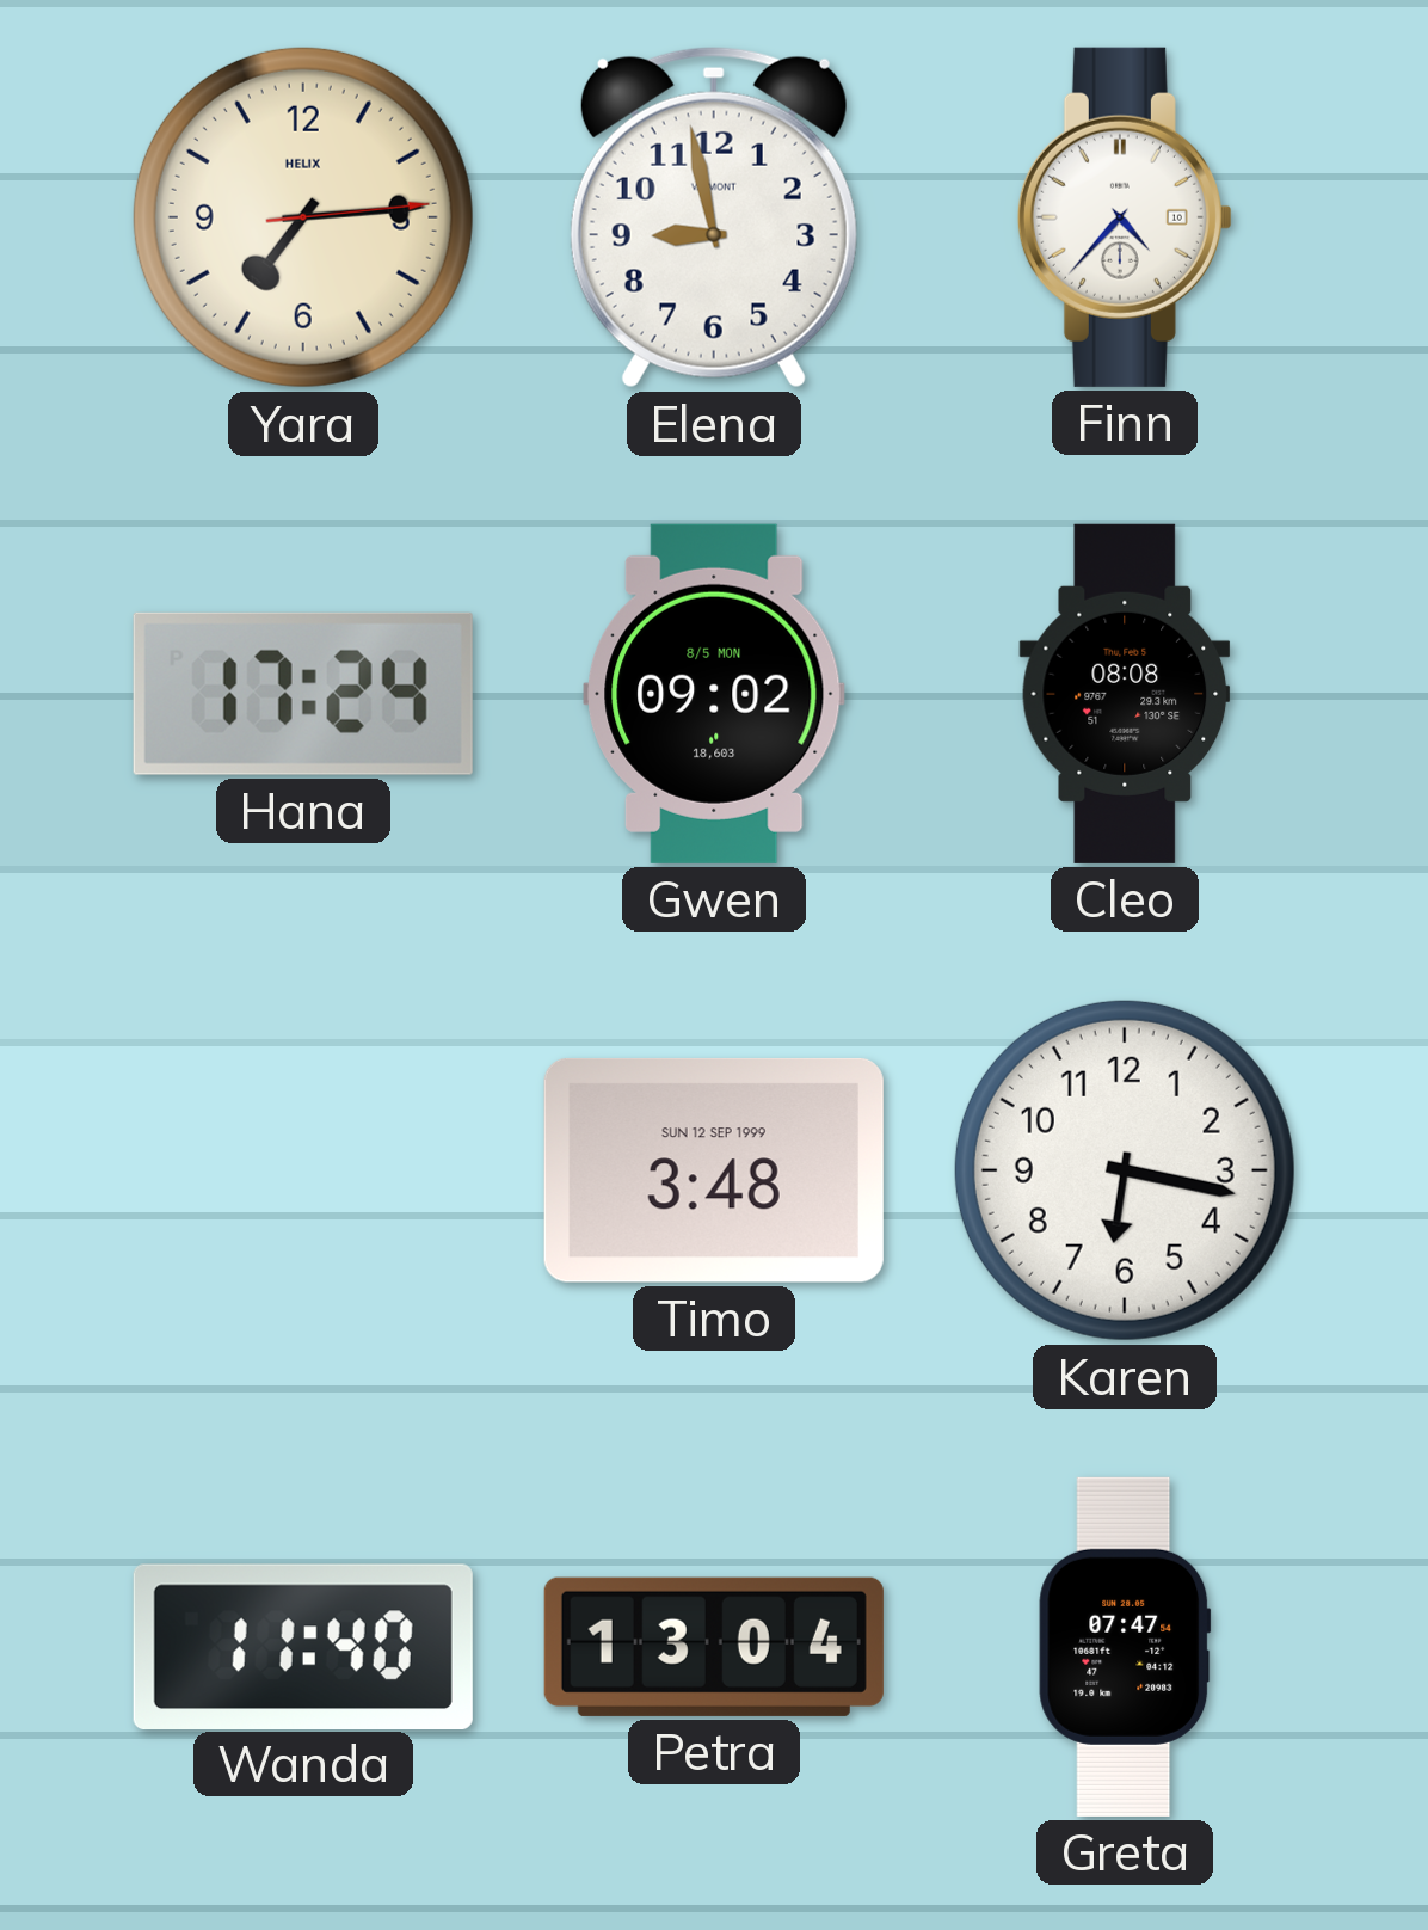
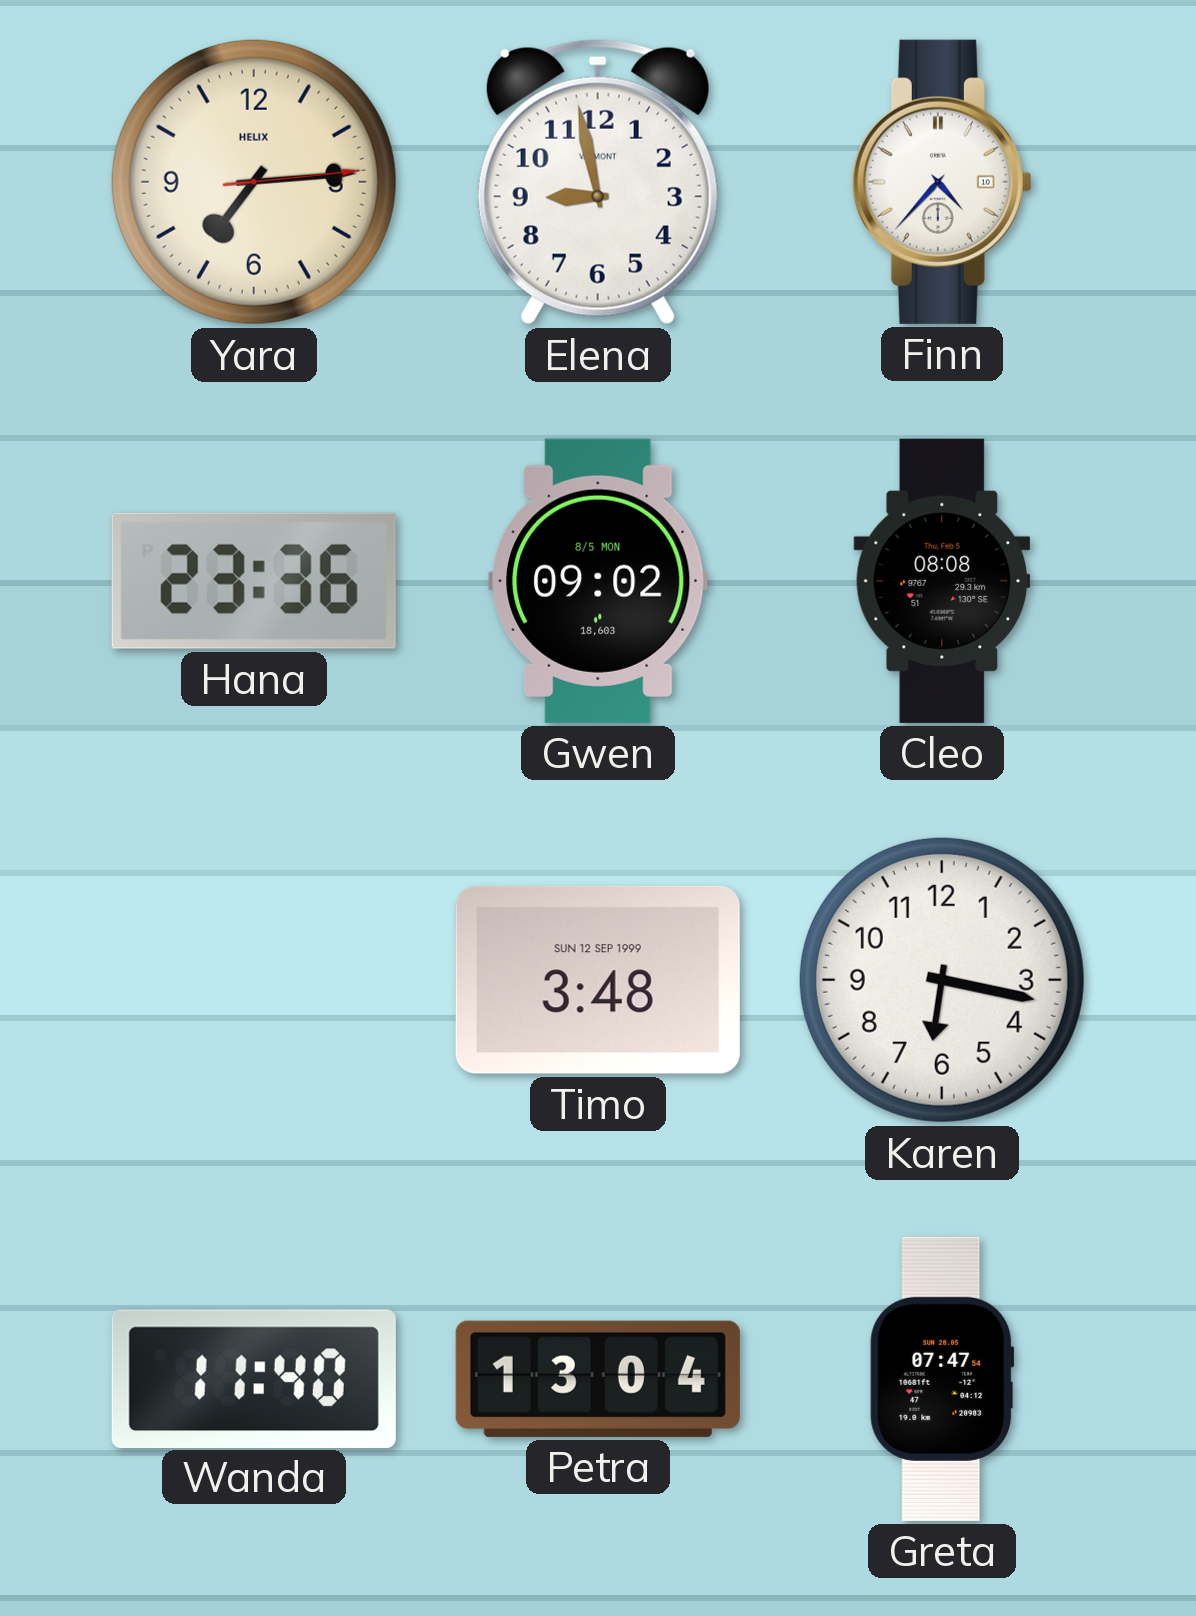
Hana: 17:24 -> 23:36 (254, 581)
